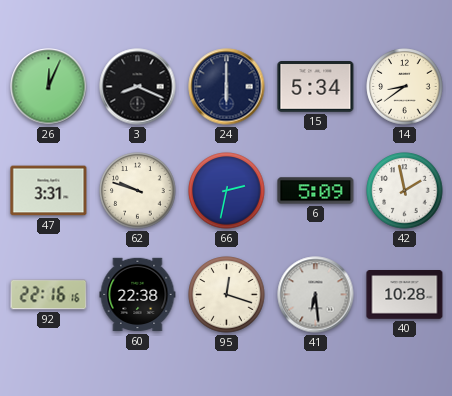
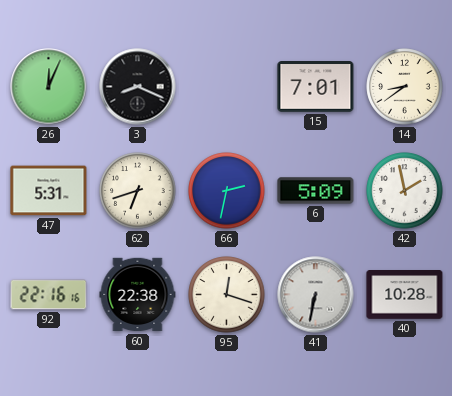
24: 6:00 -> none (227, 87)
15: 5:34 -> 7:01 (316, 87)
47: 3:31 -> 5:31 (49, 191)
62: 9:48 -> 6:42 (138, 191)
41: 6:29 -> 6:32 (316, 295)
